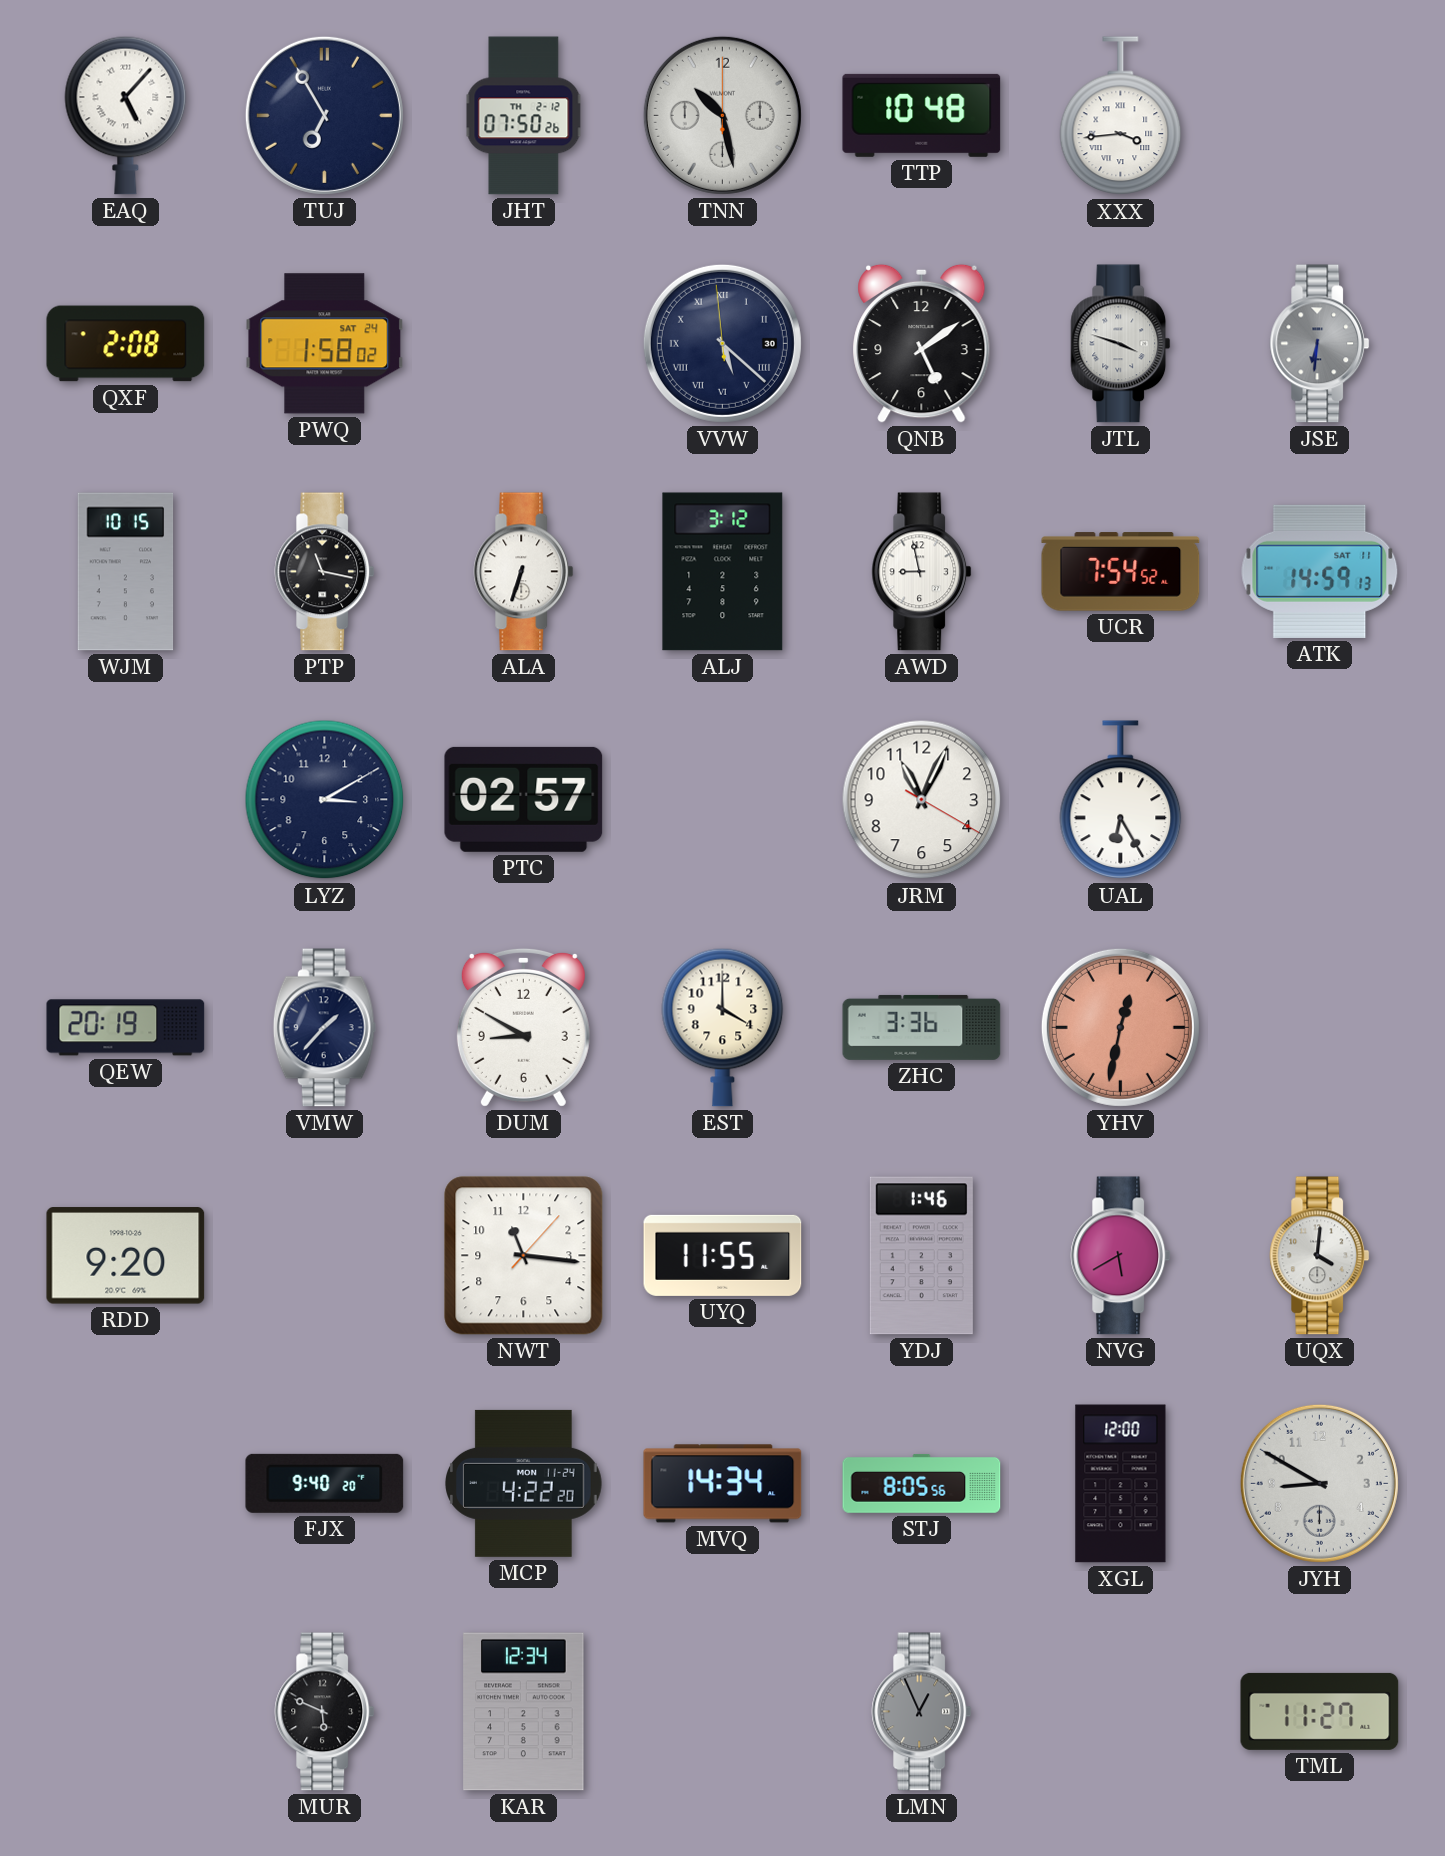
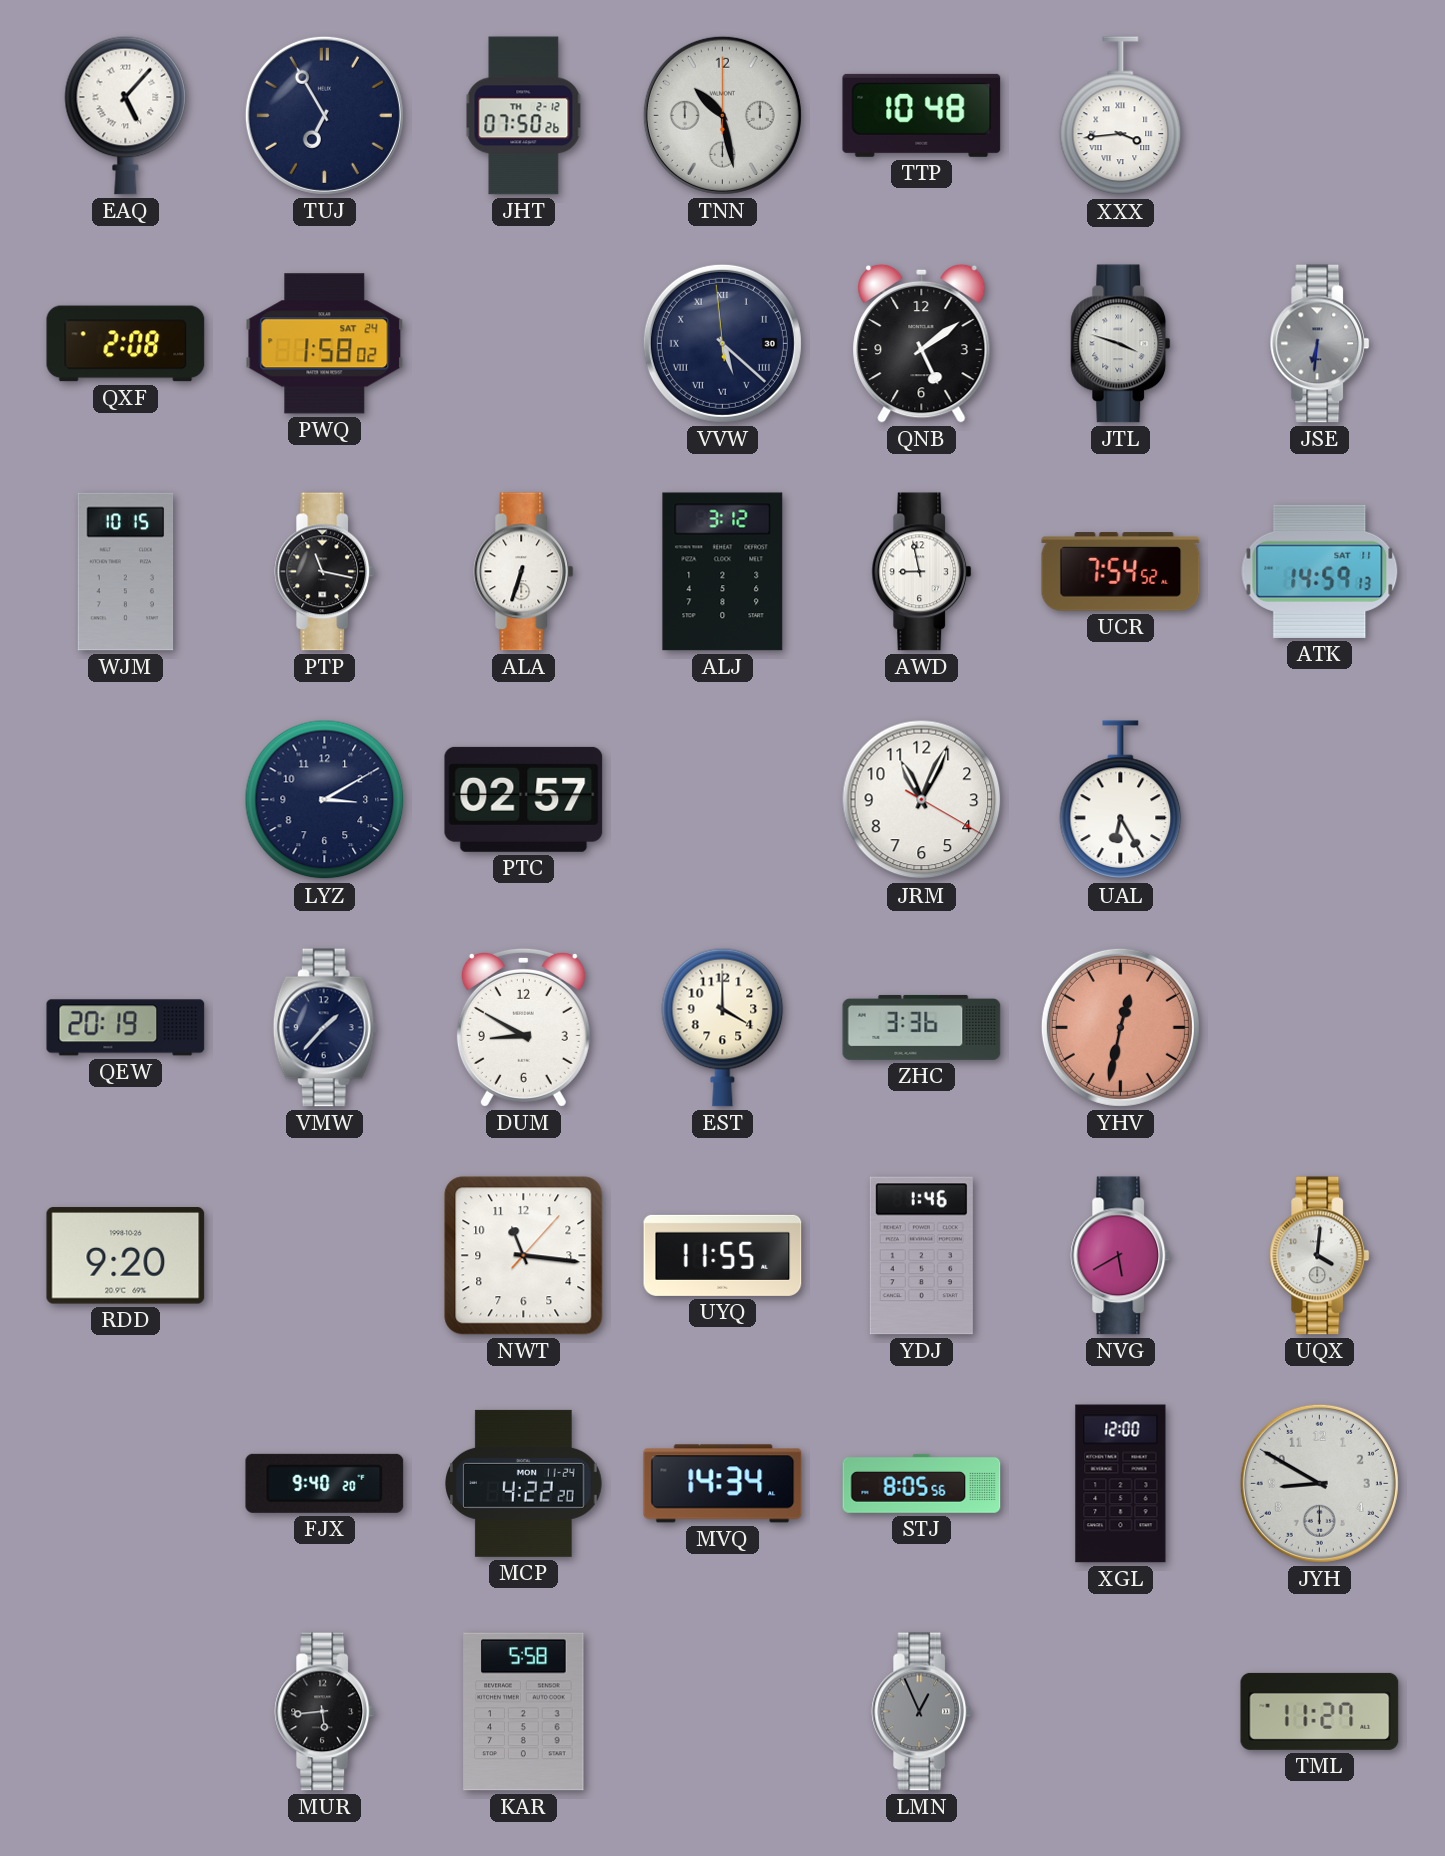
MUR: 5:49 -> 5:44 (325, 1712)
KAR: 12:34 -> 5:58 (524, 1712)
